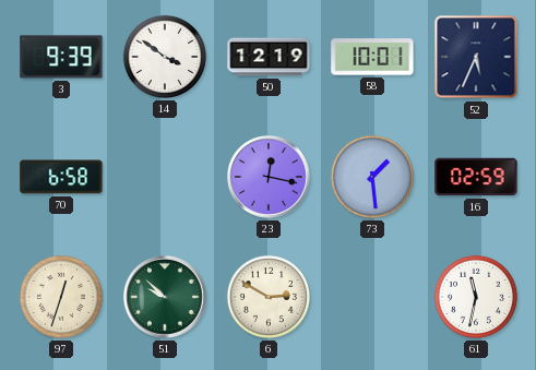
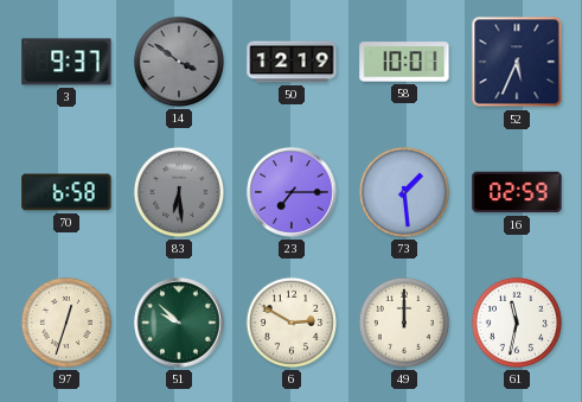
3: 9:39 -> 9:37 (66, 62)
14 dial: white -> grey (179, 62)
83: none -> 6:29 (179, 192)
23: 12:17 -> 7:15 (292, 192)
49: none -> 12:00 (404, 323)
